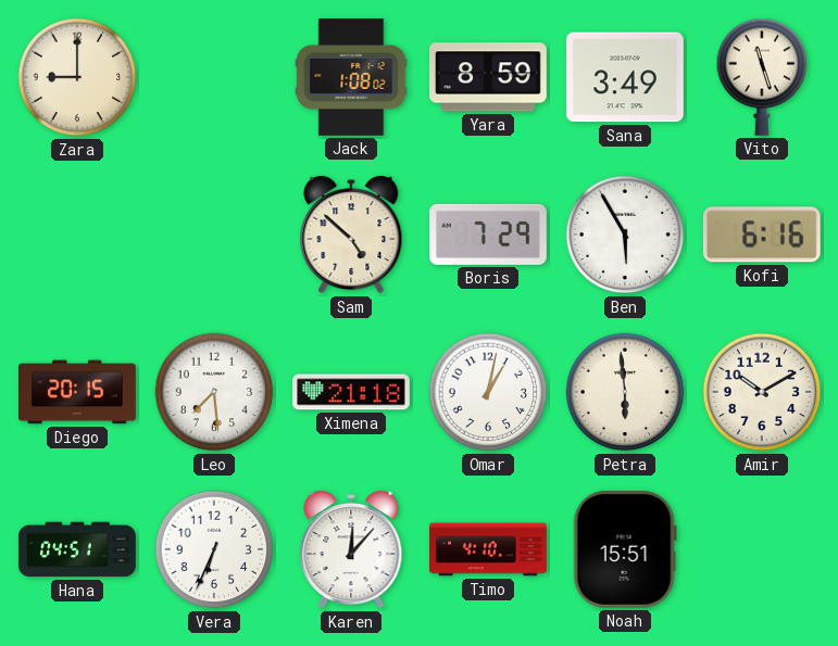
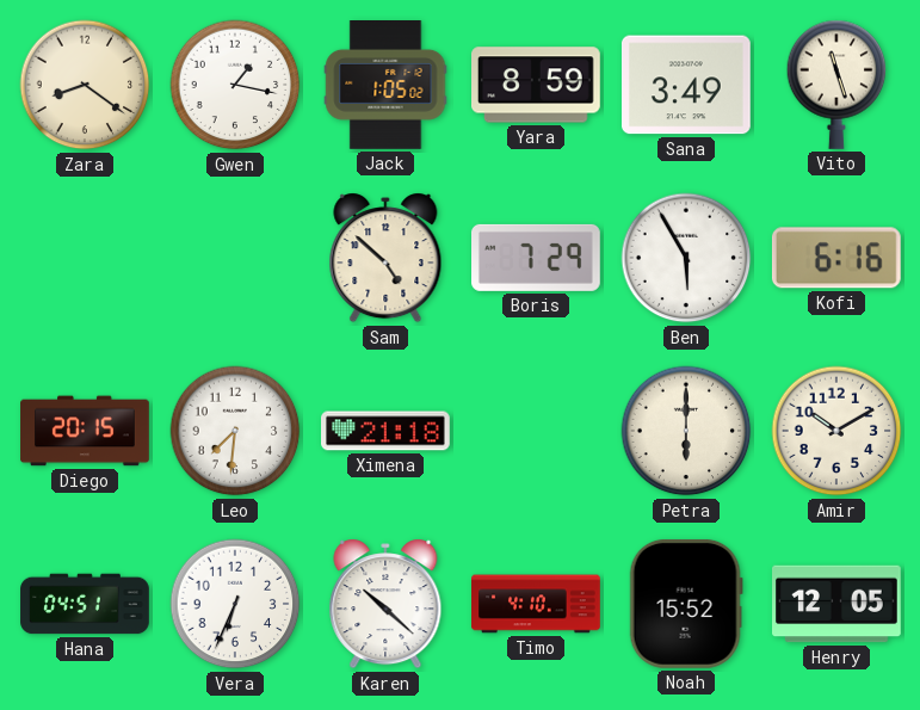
Zara: 9:00 -> 8:21 (85, 85)
Gwen: none -> 1:17 (235, 85)
Jack: 1:08 -> 1:05 (385, 86)
Leo: 7:29 -> 7:31 (235, 431)
Omar: 1:02 -> none (488, 392)
Petra: 5:59 -> 6:00 (686, 431)
Karen: 12:07 -> 10:22 (385, 604)
Noah: 15:51 -> 15:52 (686, 604)
Henry: none -> 12:05 (838, 604)
